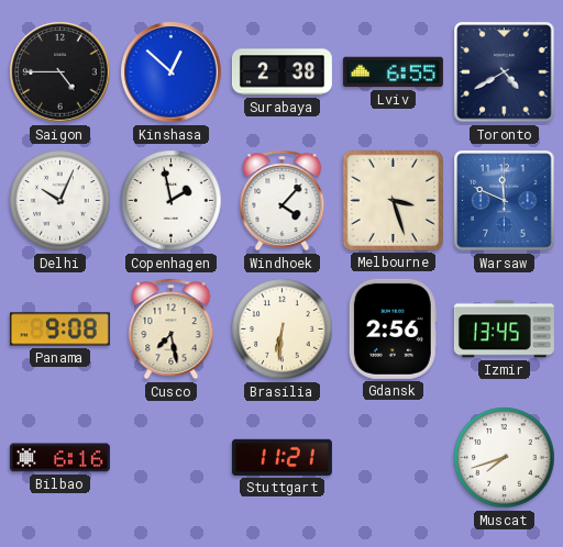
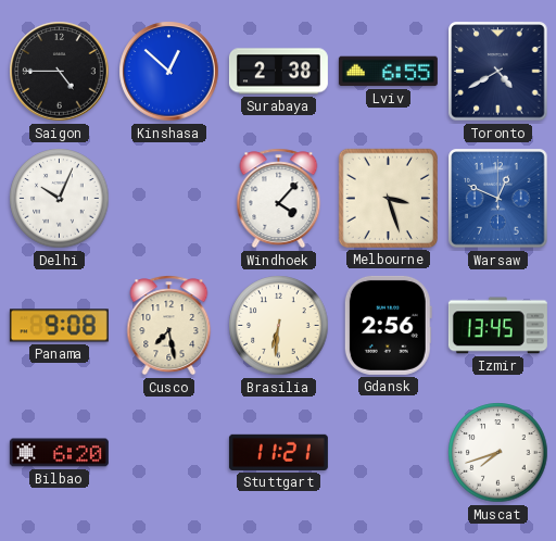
Copenhagen: 1:58 -> none (172, 201)
Warsaw: 11:49 -> 12:49 (498, 199)
Bilbao: 6:16 -> 6:20 (59, 453)
